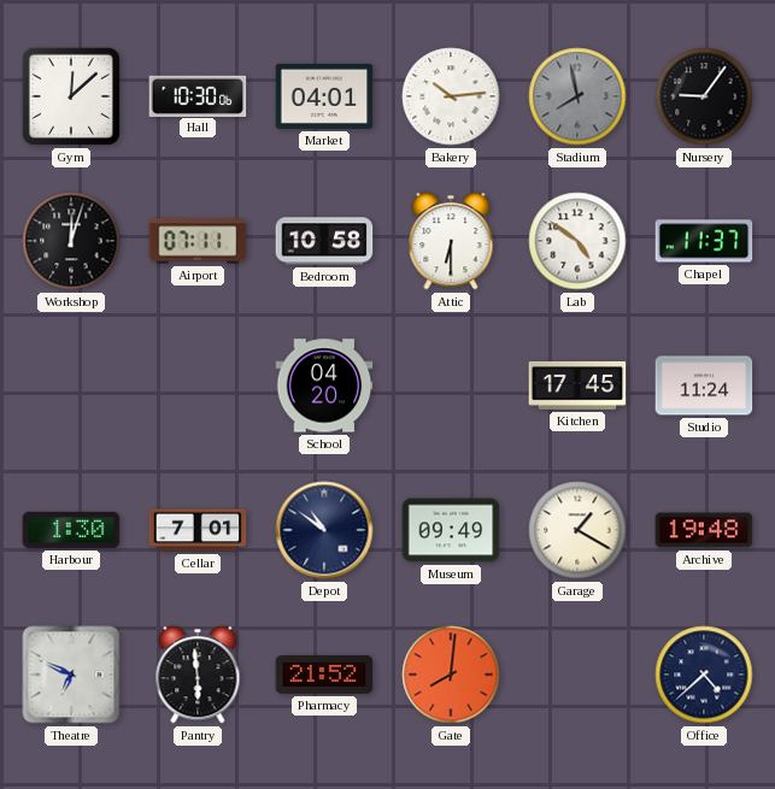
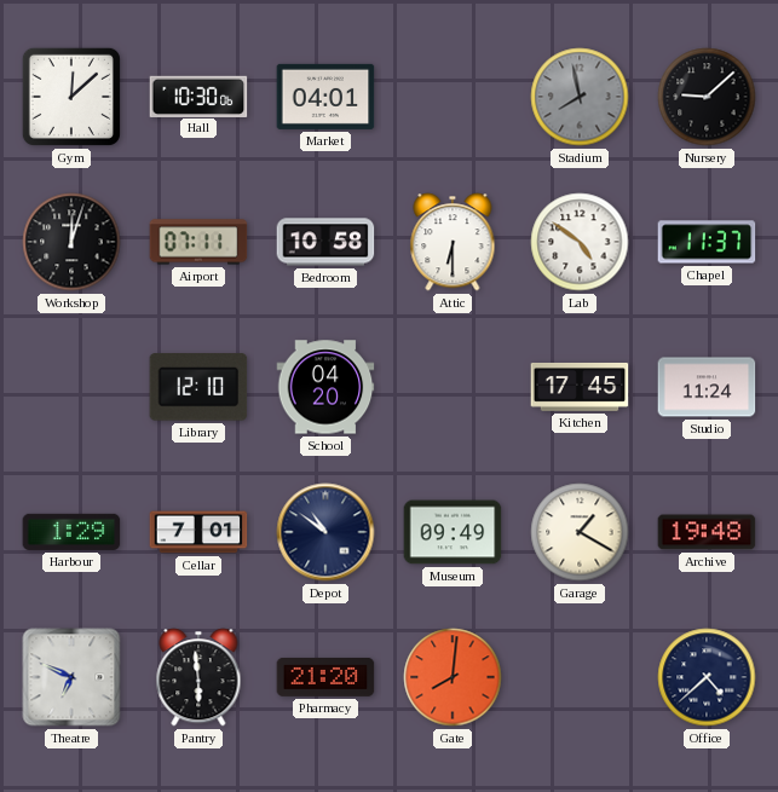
Bakery: 10:14 -> none (451, 96)
Nursery: 9:06 -> 9:08 (707, 97)
Library: none -> 12:10 (198, 387)
Harbour: 1:30 -> 1:29 (71, 532)
Pharmacy: 21:52 -> 21:20 (325, 677)
